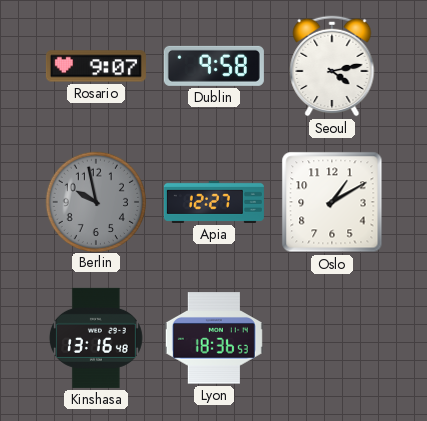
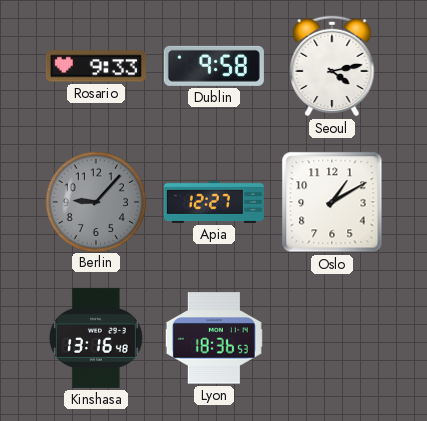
Rosario: 9:07 -> 9:33 (96, 66)
Berlin: 9:58 -> 9:07 (95, 201)
